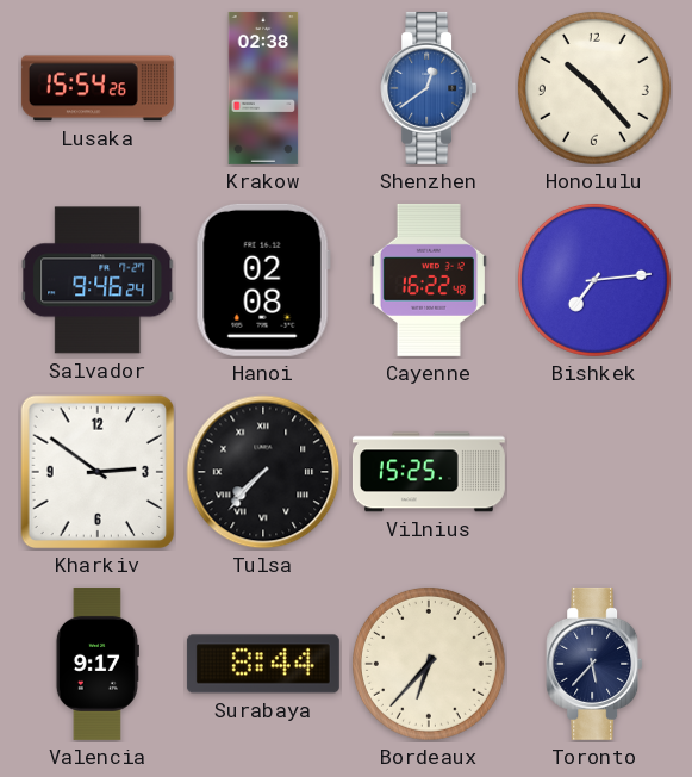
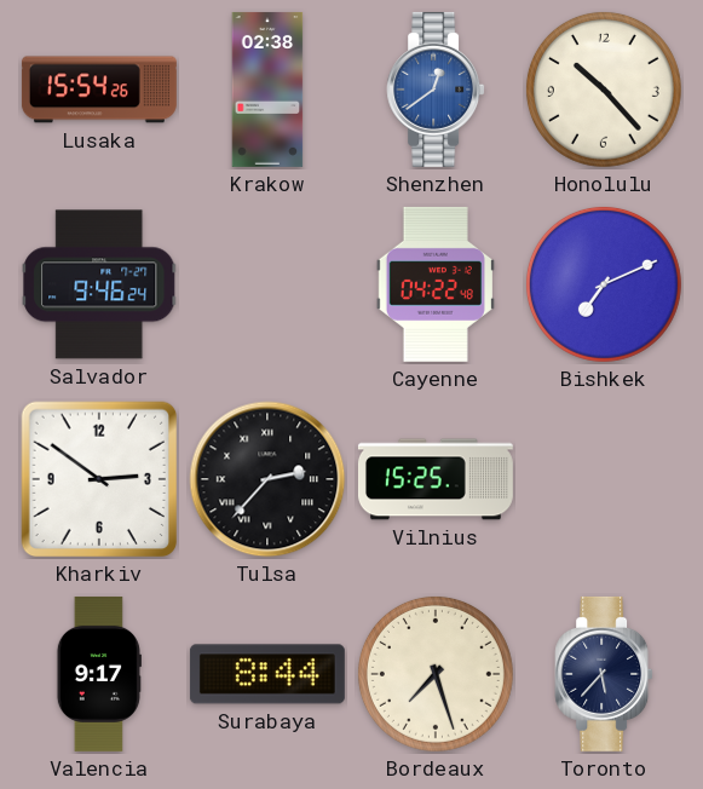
Hanoi: 02:08 -> none (263, 280)
Cayenne: 16:22 -> 04:22 (436, 284)
Bishkek: 7:14 -> 7:11 (604, 284)
Tulsa: 7:37 -> 2:37 (267, 479)
Bordeaux: 6:37 -> 7:27 (436, 674)
